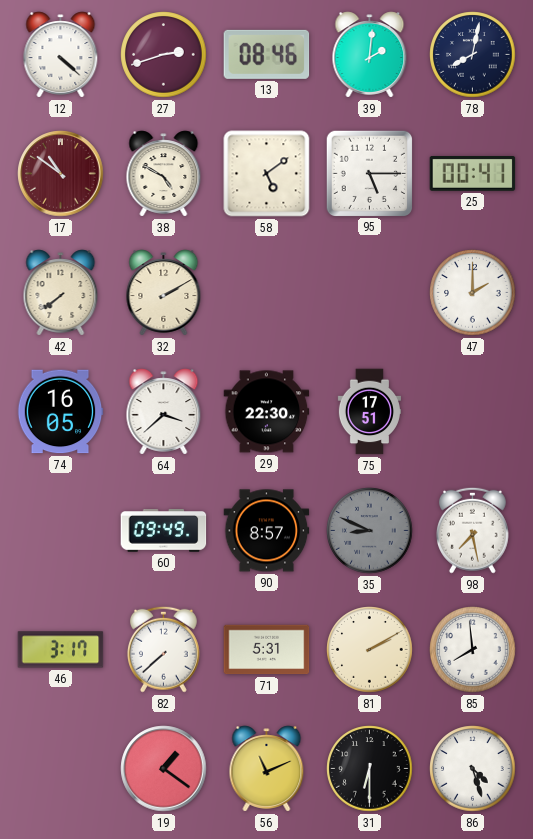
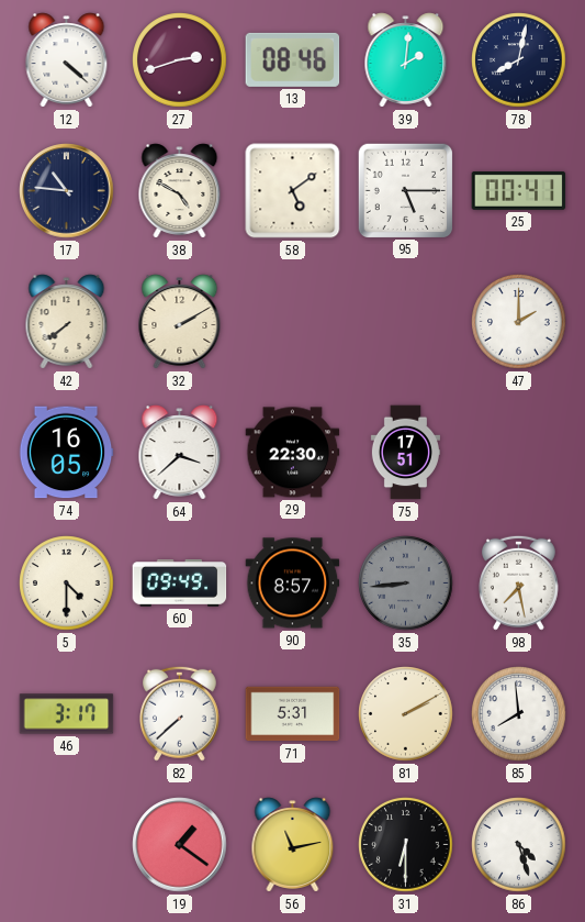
17: 10:51 -> 10:46 (67, 191)
17 dial: burgundy -> navy (67, 191)
5: none -> 4:30 (67, 584)
35: 8:49 -> 8:44 (406, 584)
56: 11:11 -> 11:13 (293, 845)
